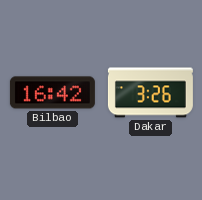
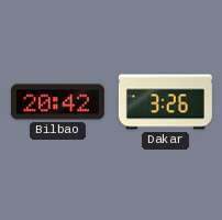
Bilbao: 16:42 -> 20:42 (57, 102)
